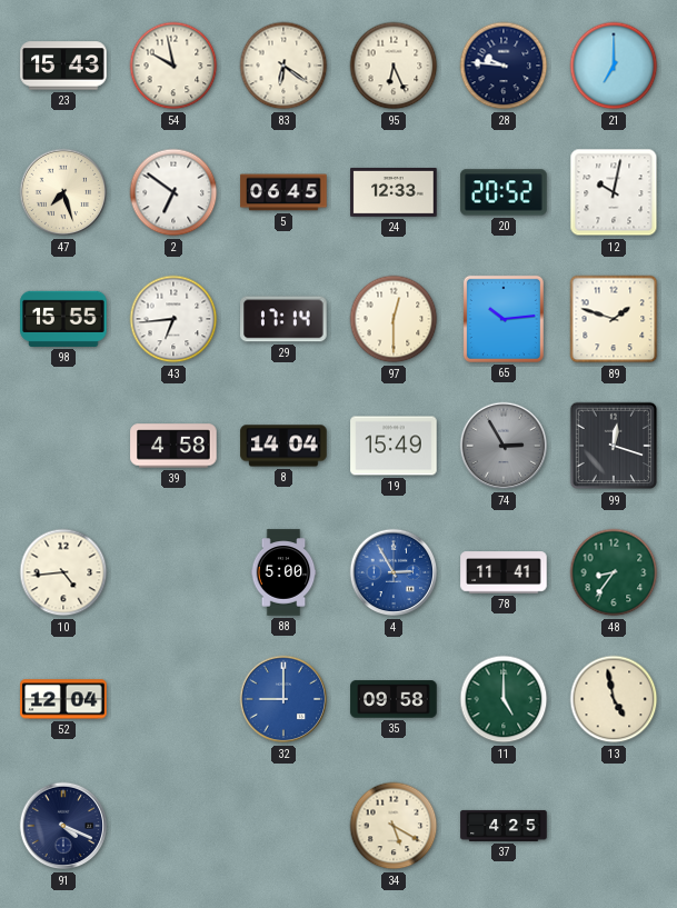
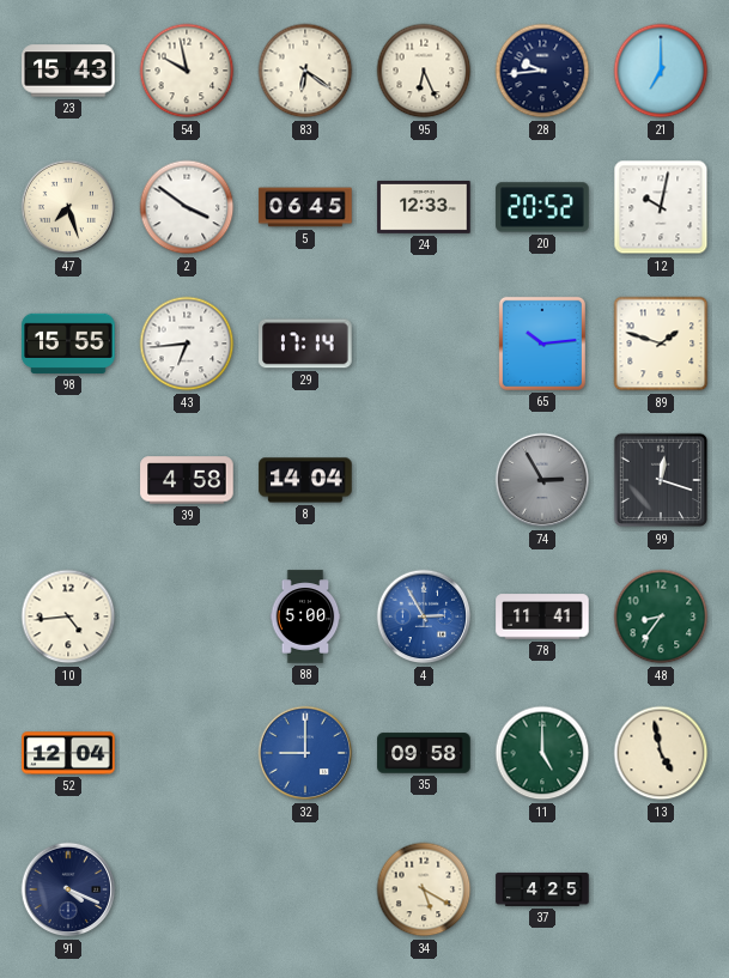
28: 9:46 -> 9:44 (542, 71)
2: 6:51 -> 3:51 (187, 207)
97: 12:30 -> none (394, 319)
19: 15:49 -> none (394, 446)
